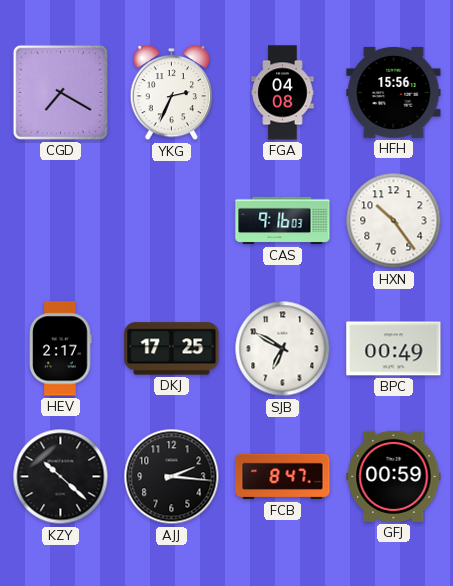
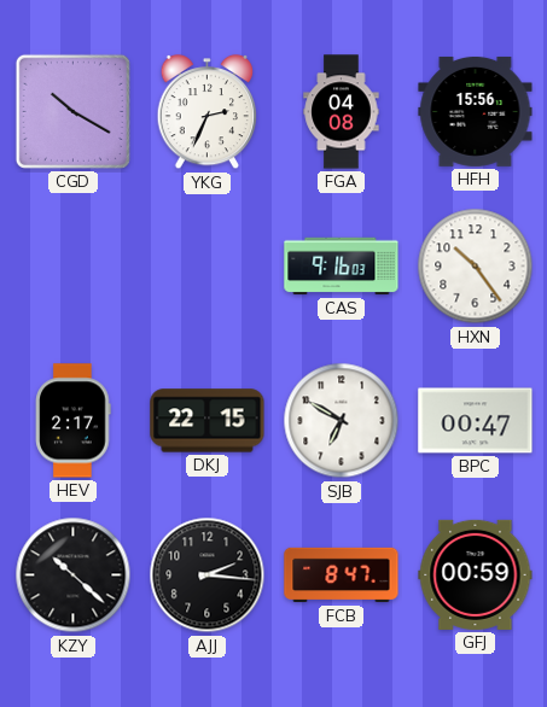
CGD: 7:20 -> 10:20 (72, 111)
DKJ: 17:25 -> 22:15 (208, 421)
BPC: 00:49 -> 00:47 (476, 421)
